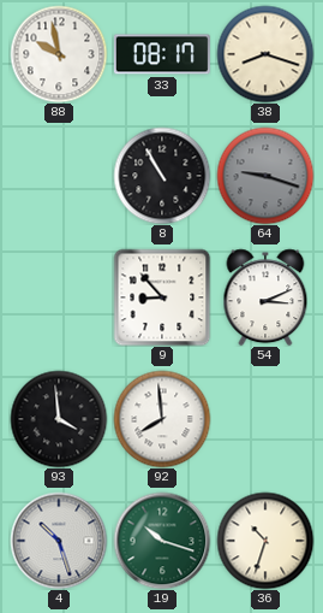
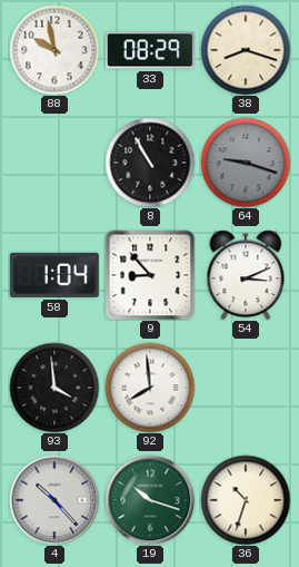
33: 08:17 -> 08:29 (150, 50)
58: none -> 1:04 (54, 275)
4: 10:27 -> 10:23 (54, 500)
